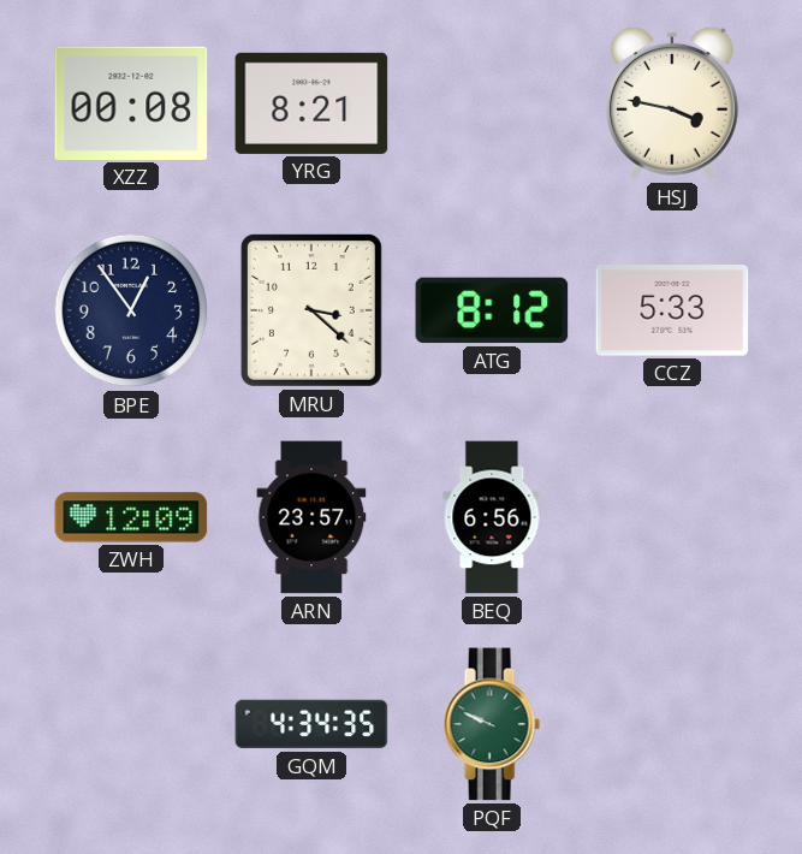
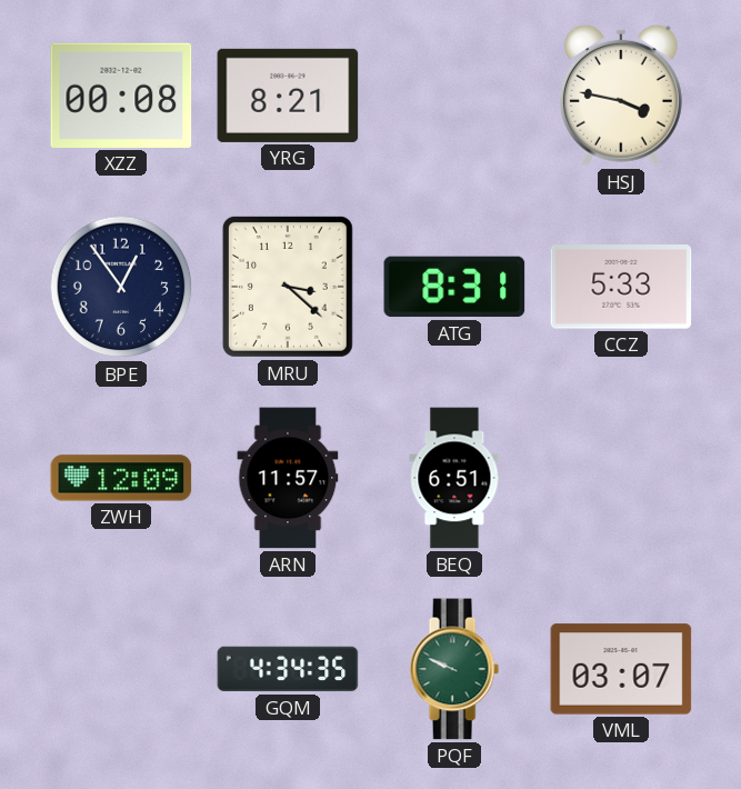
ATG: 8:12 -> 8:31 (454, 287)
ARN: 23:57 -> 11:57 (288, 478)
BEQ: 6:56 -> 6:51 (454, 478)
VML: none -> 03:07 (621, 669)
